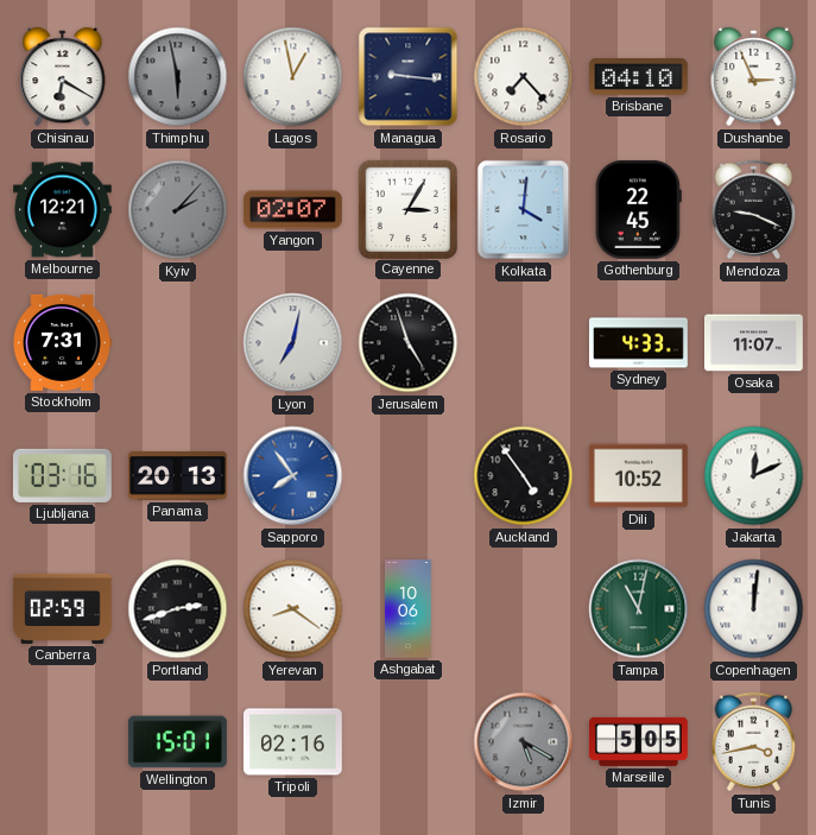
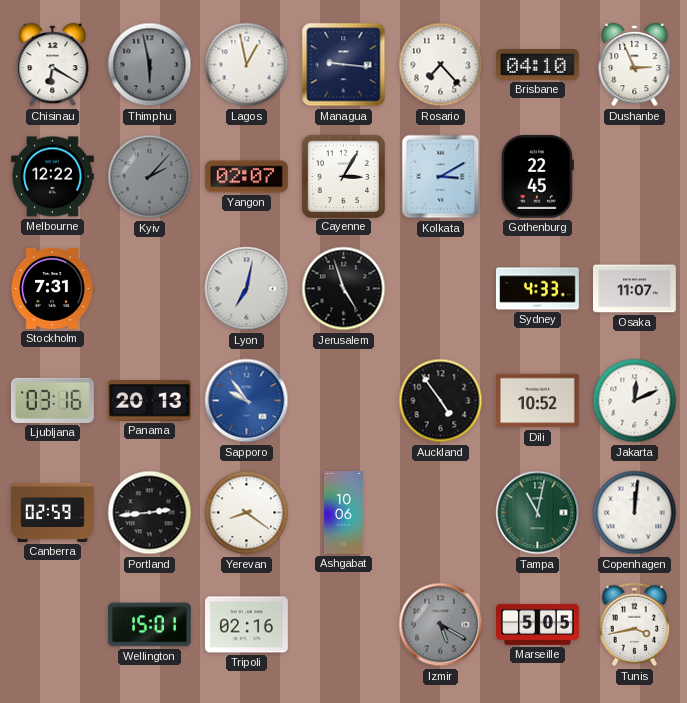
Melbourne: 12:21 -> 12:22 (53, 177)
Kolkata: 4:01 -> 3:10 (441, 177)
Mendoza: 9:19 -> none (754, 210)
Sapporo: 7:54 -> 9:54 (247, 401)
Portland: 2:42 -> 2:44 (150, 513)
